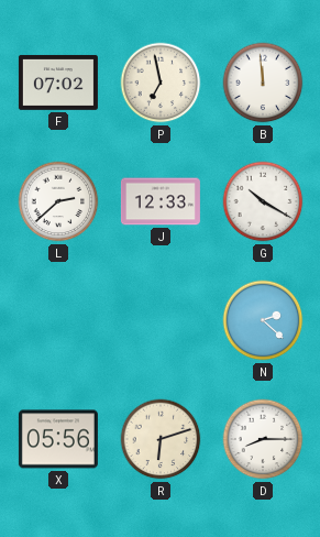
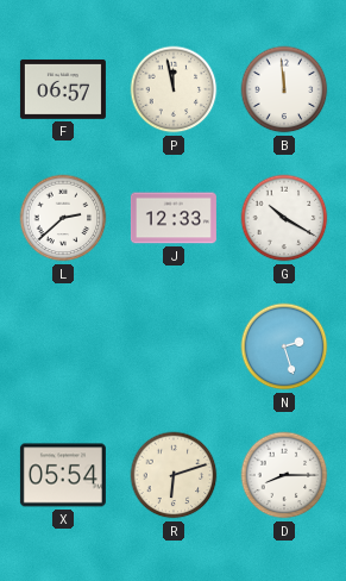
F: 07:02 -> 06:57 (63, 89)
P: 6:58 -> 11:58 (174, 89)
N: 2:22 -> 2:27 (284, 346)
X: 05:56 -> 05:54 (63, 475)
